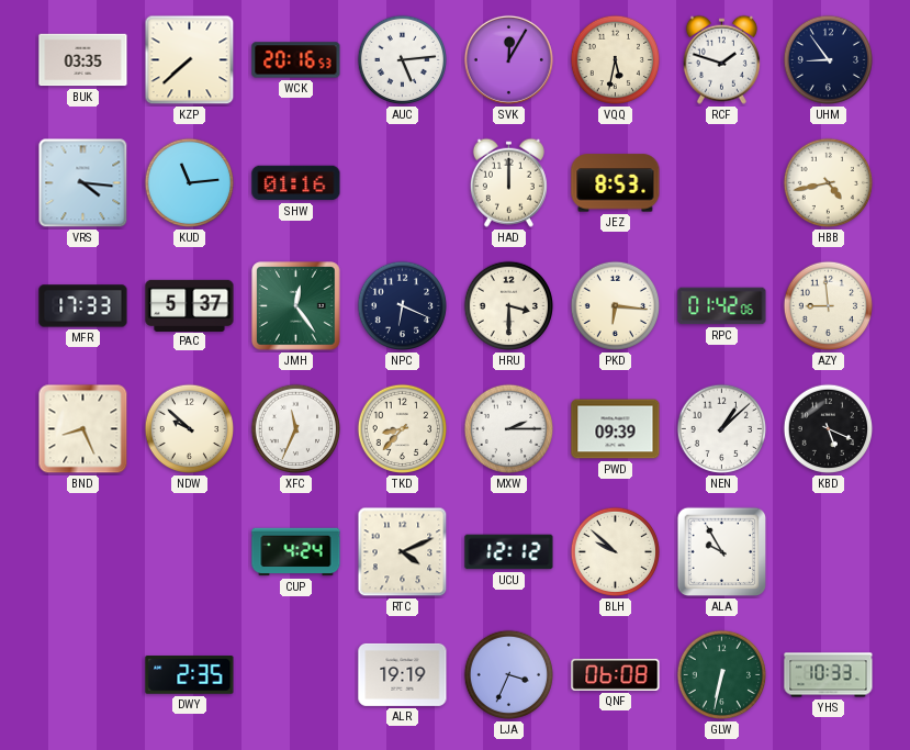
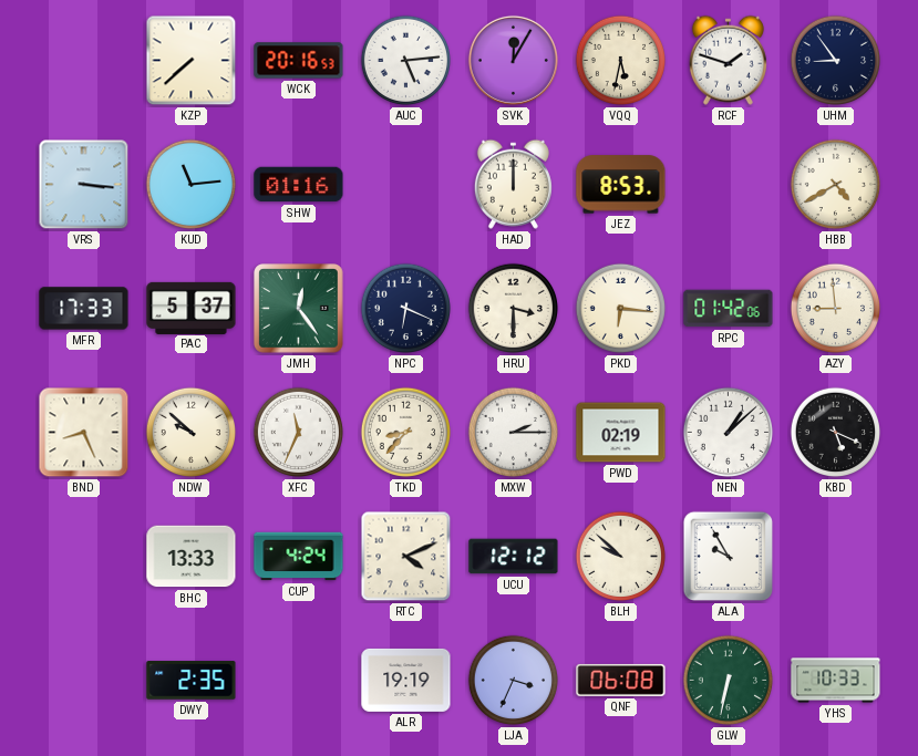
BUK: 03:35 -> none (83, 60)
VRS: 4:16 -> 3:16 (84, 185)
HBB: 4:43 -> 4:40 (836, 185)
PWD: 09:39 -> 02:19 (621, 433)
BHC: none -> 13:33 (192, 557)
